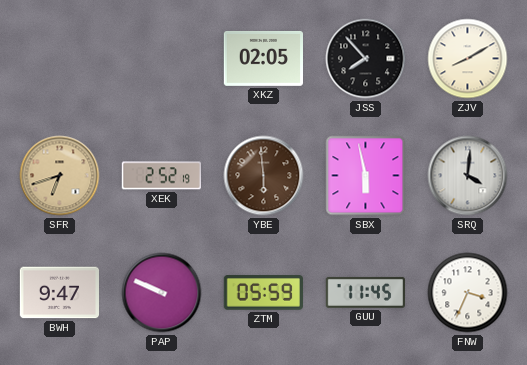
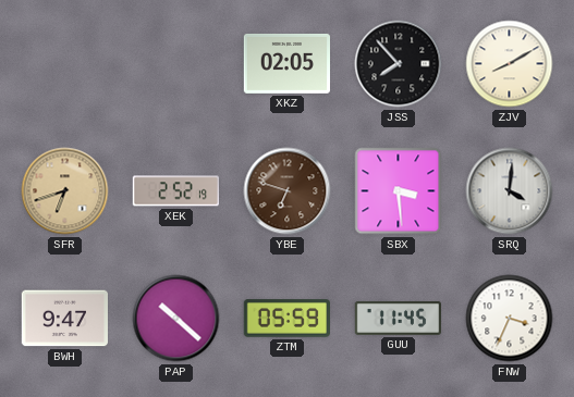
YBE: 5:59 -> 6:48 (288, 191)
SBX: 5:58 -> 3:29 (399, 191)
PAP: 9:49 -> 10:22 (176, 319)
